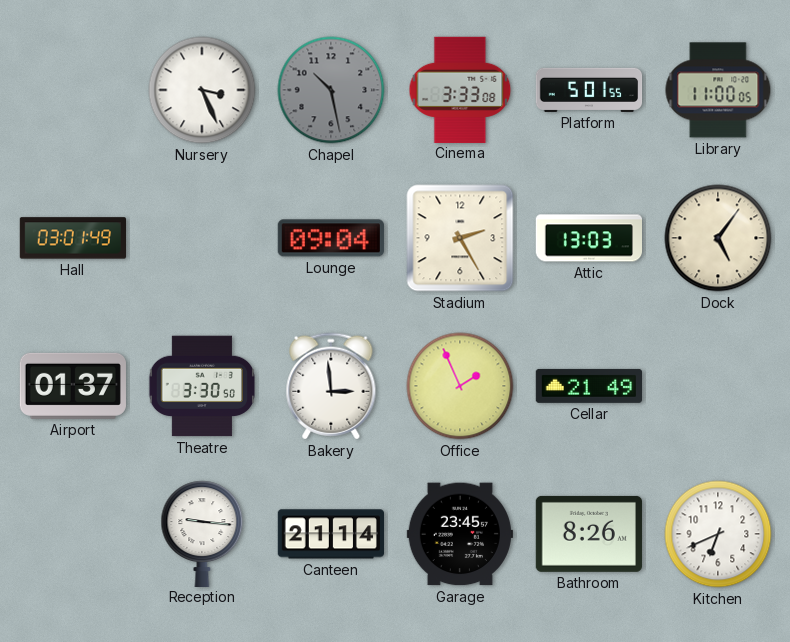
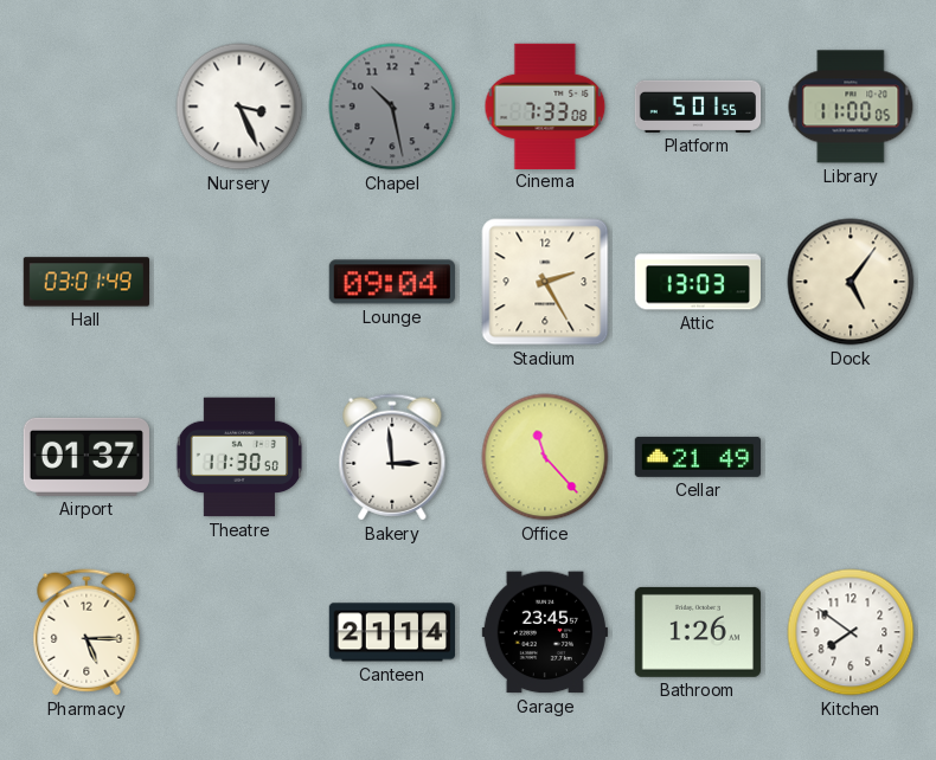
Cinema: 3:33 -> 7:33 (545, 105)
Theatre: 3:30 -> 11:30 (238, 457)
Office: 1:56 -> 11:23 (545, 457)
Pharmacy: none -> 5:15 (86, 632)
Reception: 9:16 -> none (202, 533)
Bathroom: 8:26 -> 1:26 (698, 632)
Kitchen: 6:41 -> 7:51 (851, 632)
